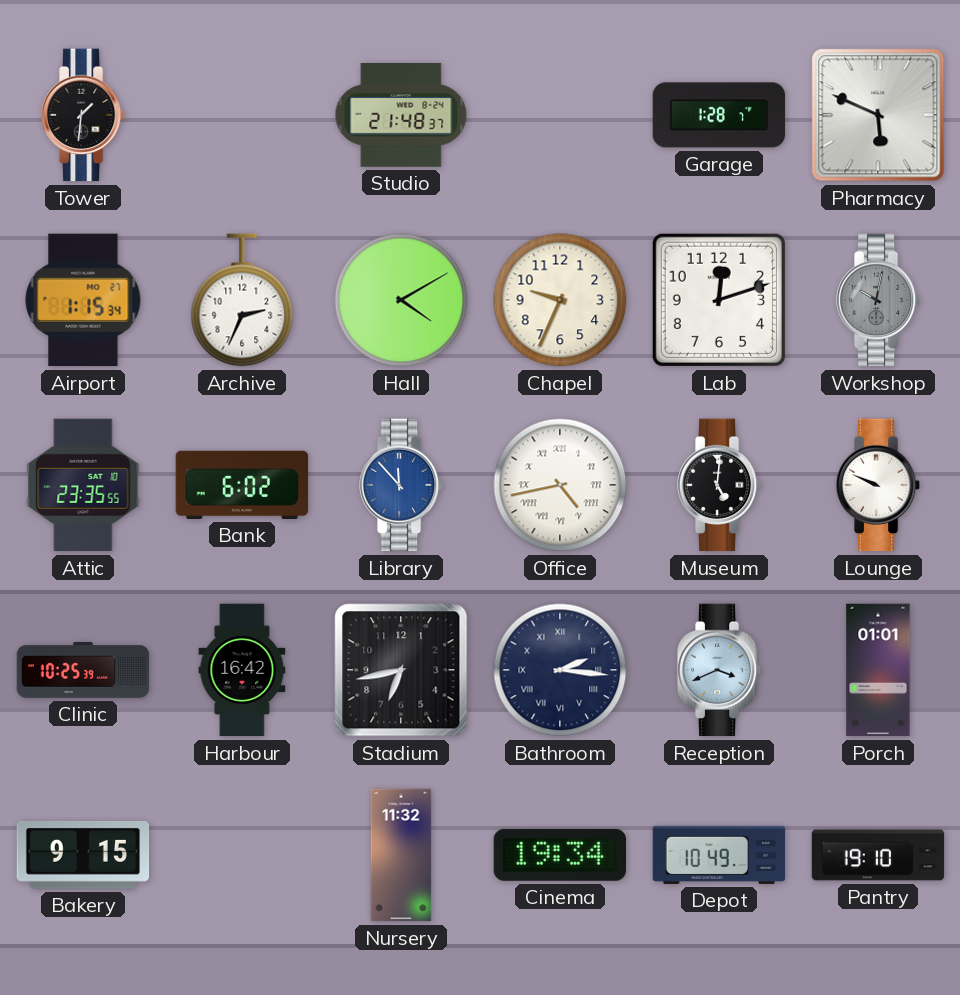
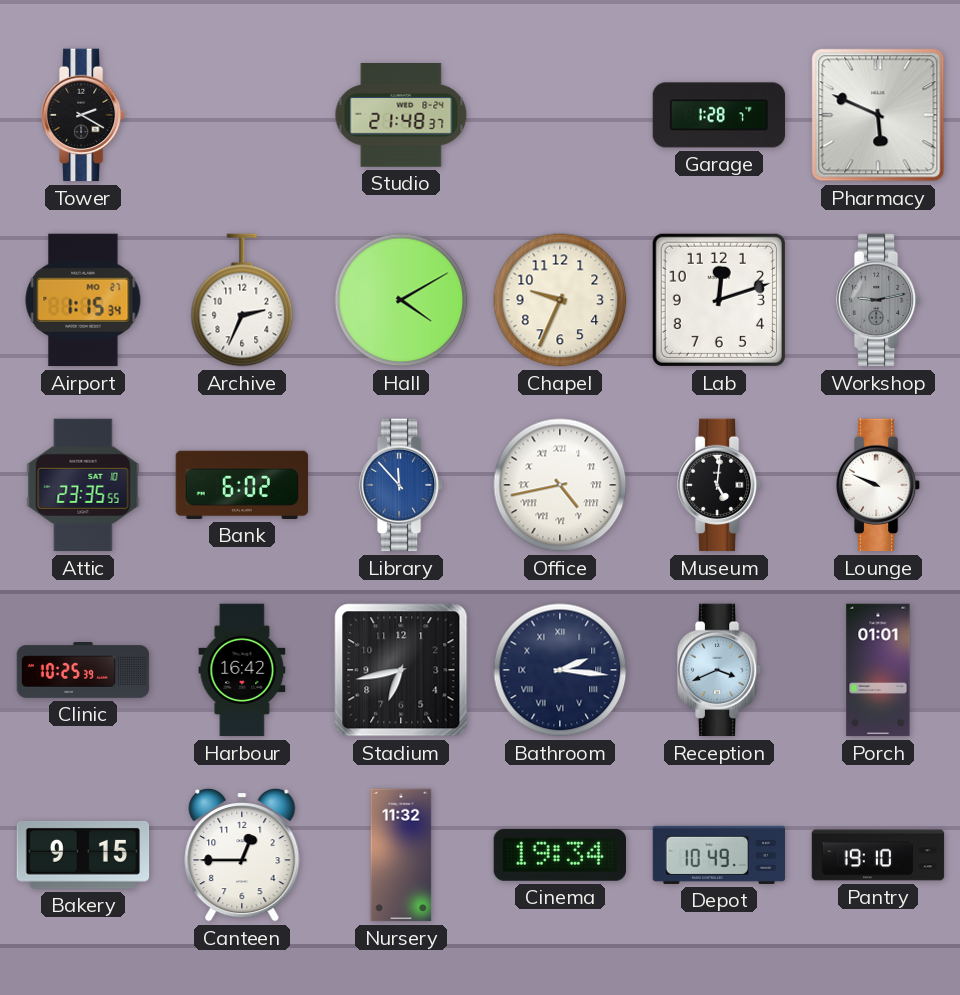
Tower: 1:31 -> 2:20 (83, 115)
Workshop: 10:02 -> 9:13 (878, 300)
Canteen: none -> 12:45 (242, 855)
